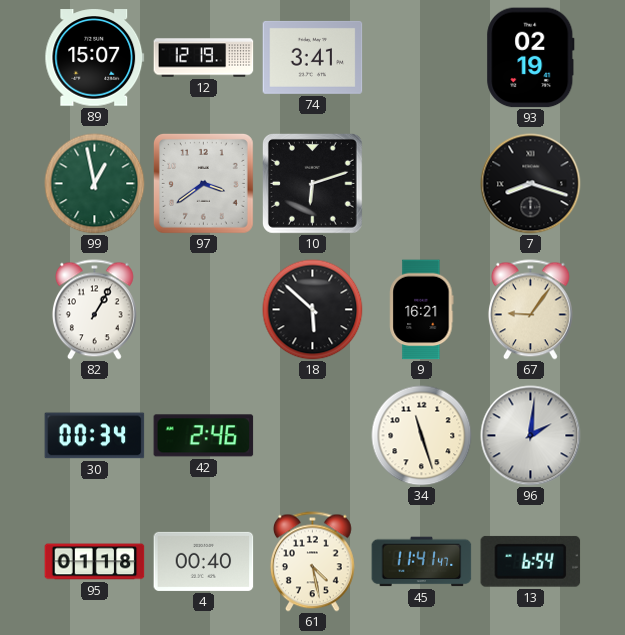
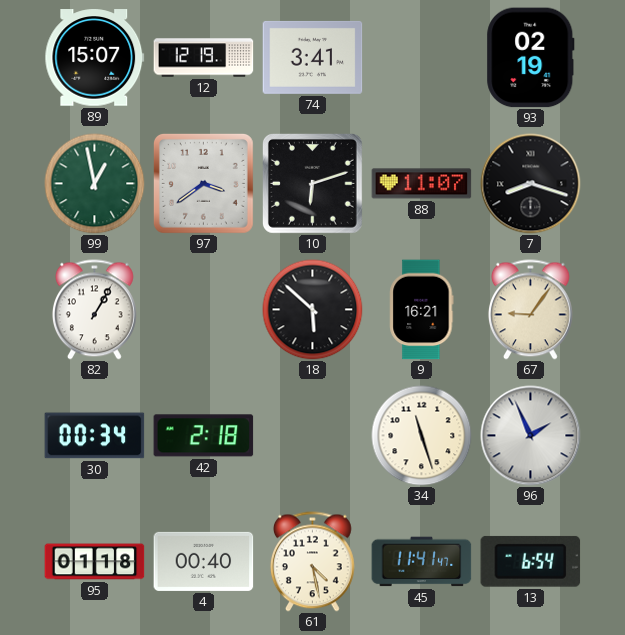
88: none -> 11:07 (422, 184)
42: 2:46 -> 2:18 (204, 436)
96: 2:01 -> 1:56 (531, 436)
